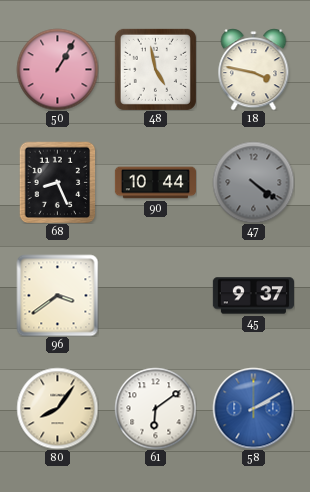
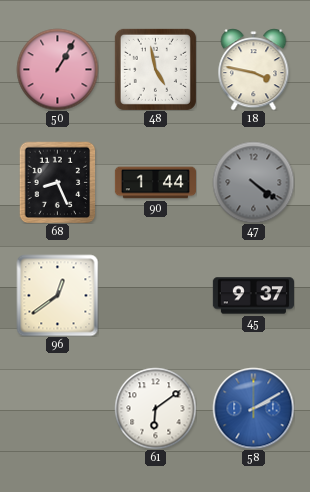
90: 10:44 -> 1:44 (155, 183)
96: 3:39 -> 12:39 (57, 295)
80: 8:06 -> none (57, 408)
